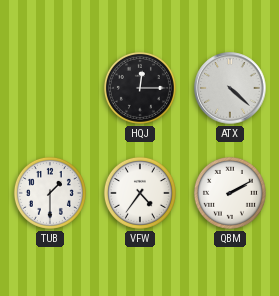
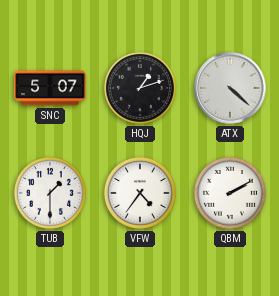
SNC: none -> 5:07 (50, 88)
HQJ: 12:15 -> 1:12 (140, 88)
